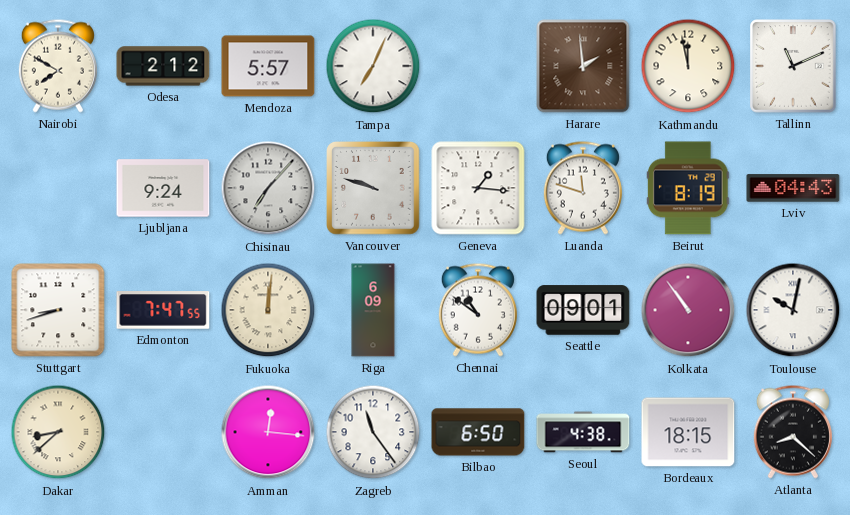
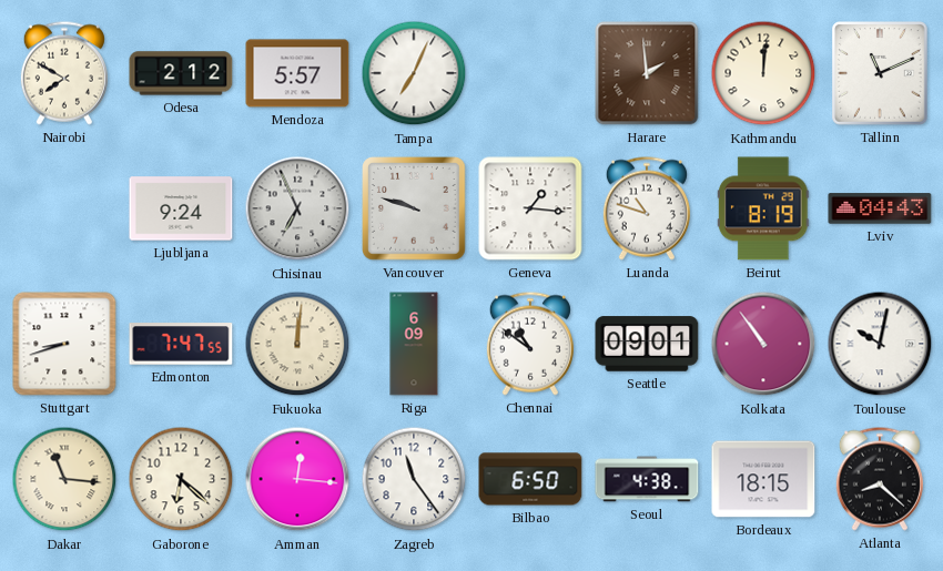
Kathmandu: 11:58 -> 12:01 (763, 73)
Chisinau: 7:07 -> 6:56 (297, 208)
Luanda: 11:48 -> 10:48 (647, 208)
Dakar: 8:38 -> 11:16 (64, 479)
Gaborone: none -> 6:22 (181, 479)
